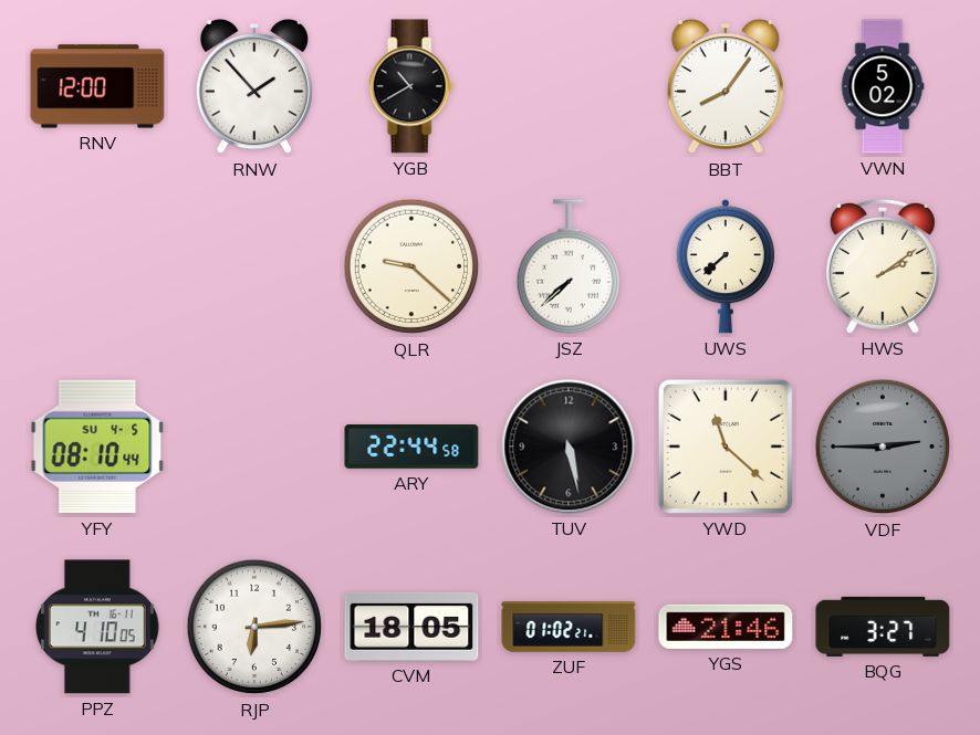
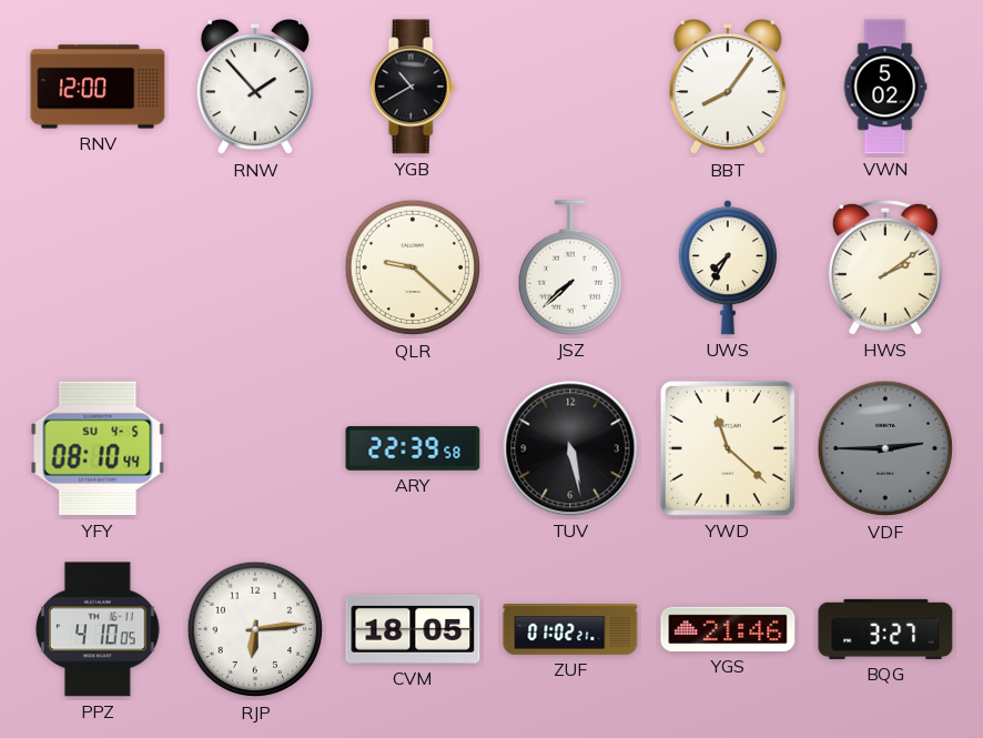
UWS: 7:38 -> 7:35 (728, 267)
ARY: 22:44 -> 22:39 (413, 449)
